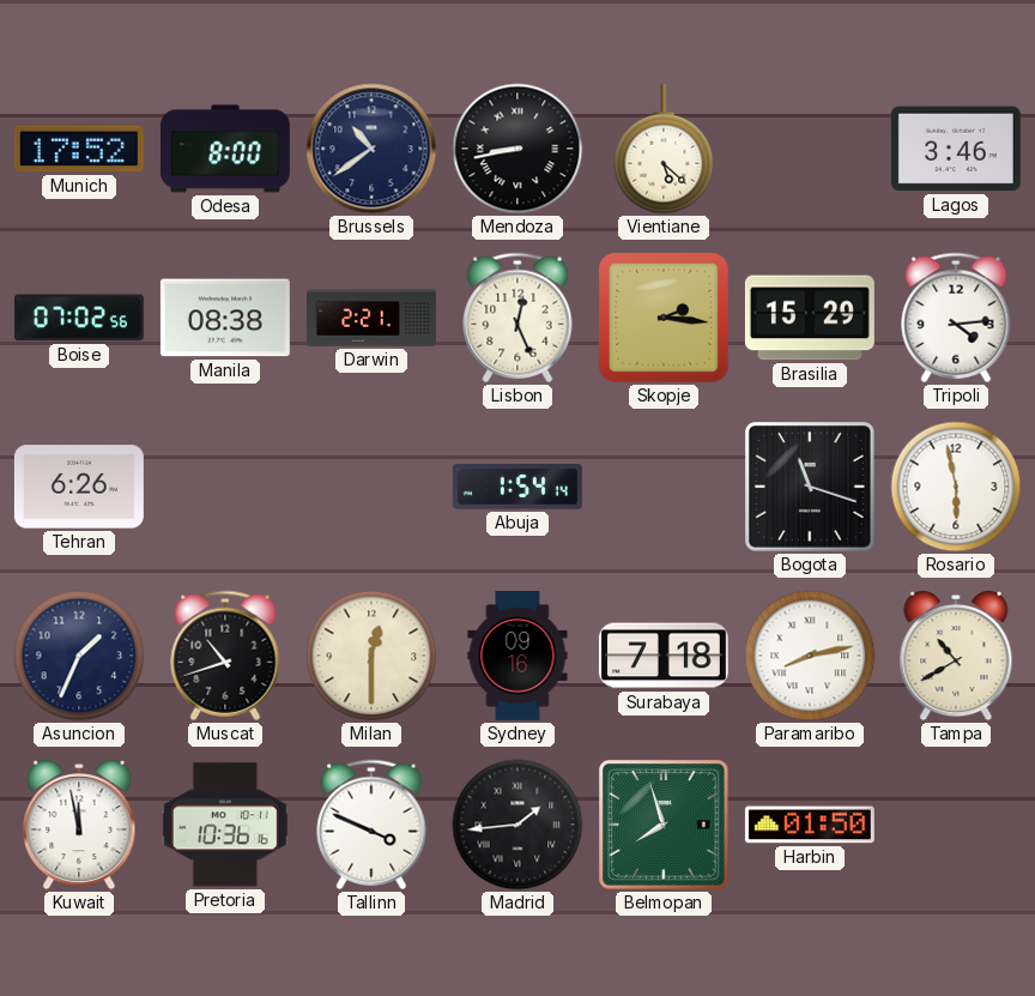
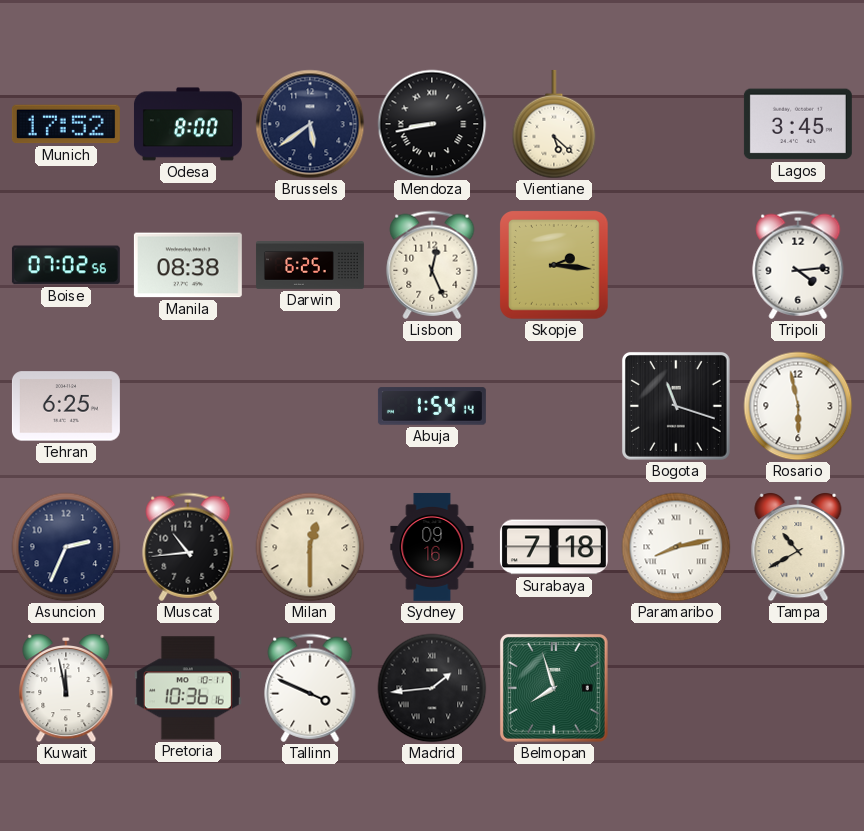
Brussels: 10:39 -> 5:39 (310, 124)
Lagos: 3:46 -> 3:45 (798, 124)
Darwin: 2:21 -> 6:25 (310, 266)
Brasilia: 15:29 -> none (810, 318)
Tehran: 6:26 -> 6:25 (66, 406)
Asuncion: 1:34 -> 2:34 (66, 547)
Muscat: 10:42 -> 10:44 (188, 547)
Harbin: 01:50 -> none (810, 825)
